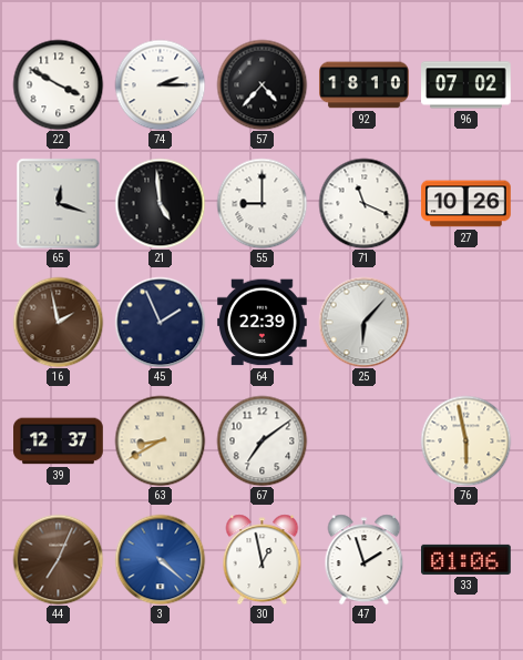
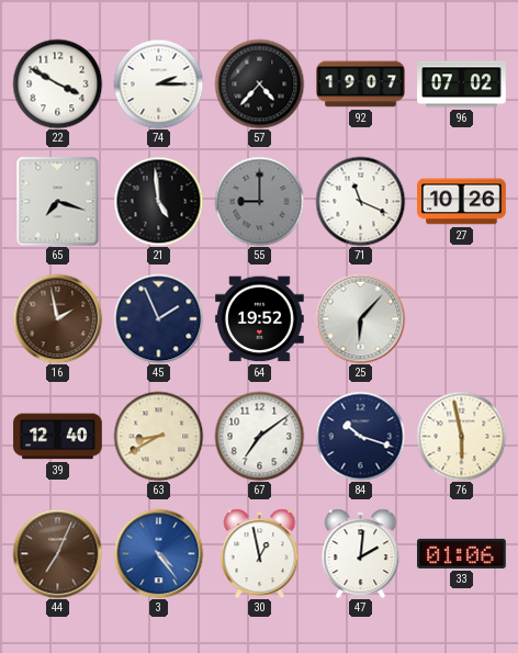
92: 18:10 -> 19:07 (361, 85)
65: 12:18 -> 7:18 (58, 201)
55 dial: white -> grey (259, 201)
64: 22:39 -> 19:52 (260, 319)
39: 12:37 -> 12:40 (58, 437)
84: none -> 10:18 (360, 436)
3: 4:22 -> 4:24 (158, 553)
47: 1:57 -> 2:01 (361, 553)
